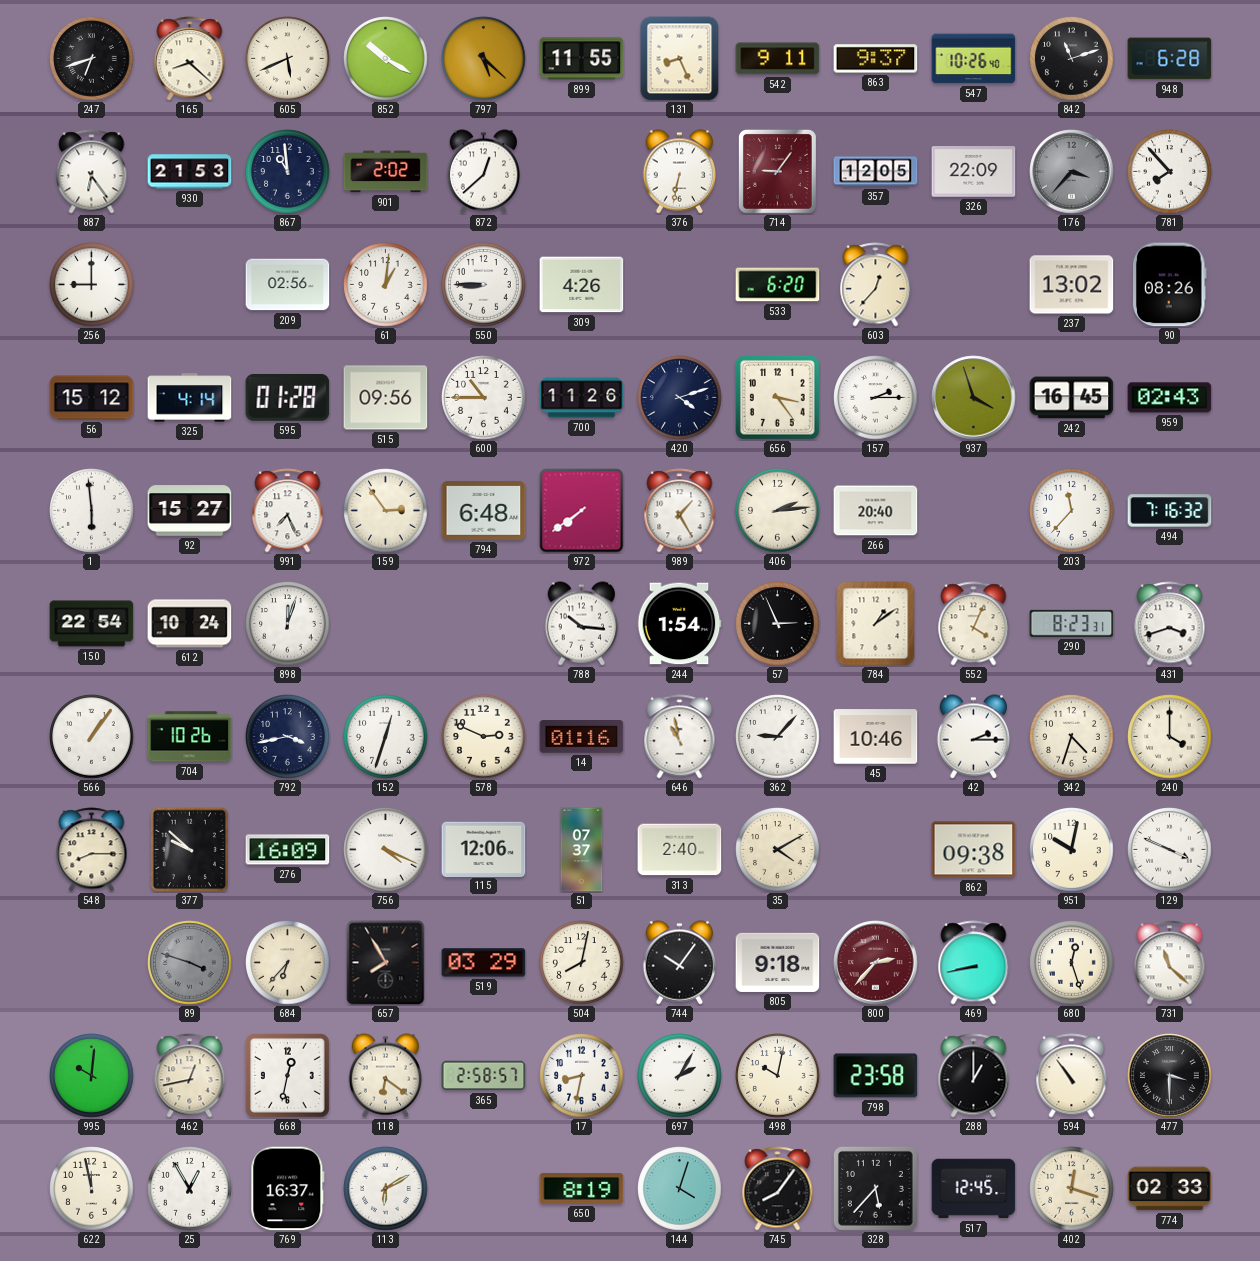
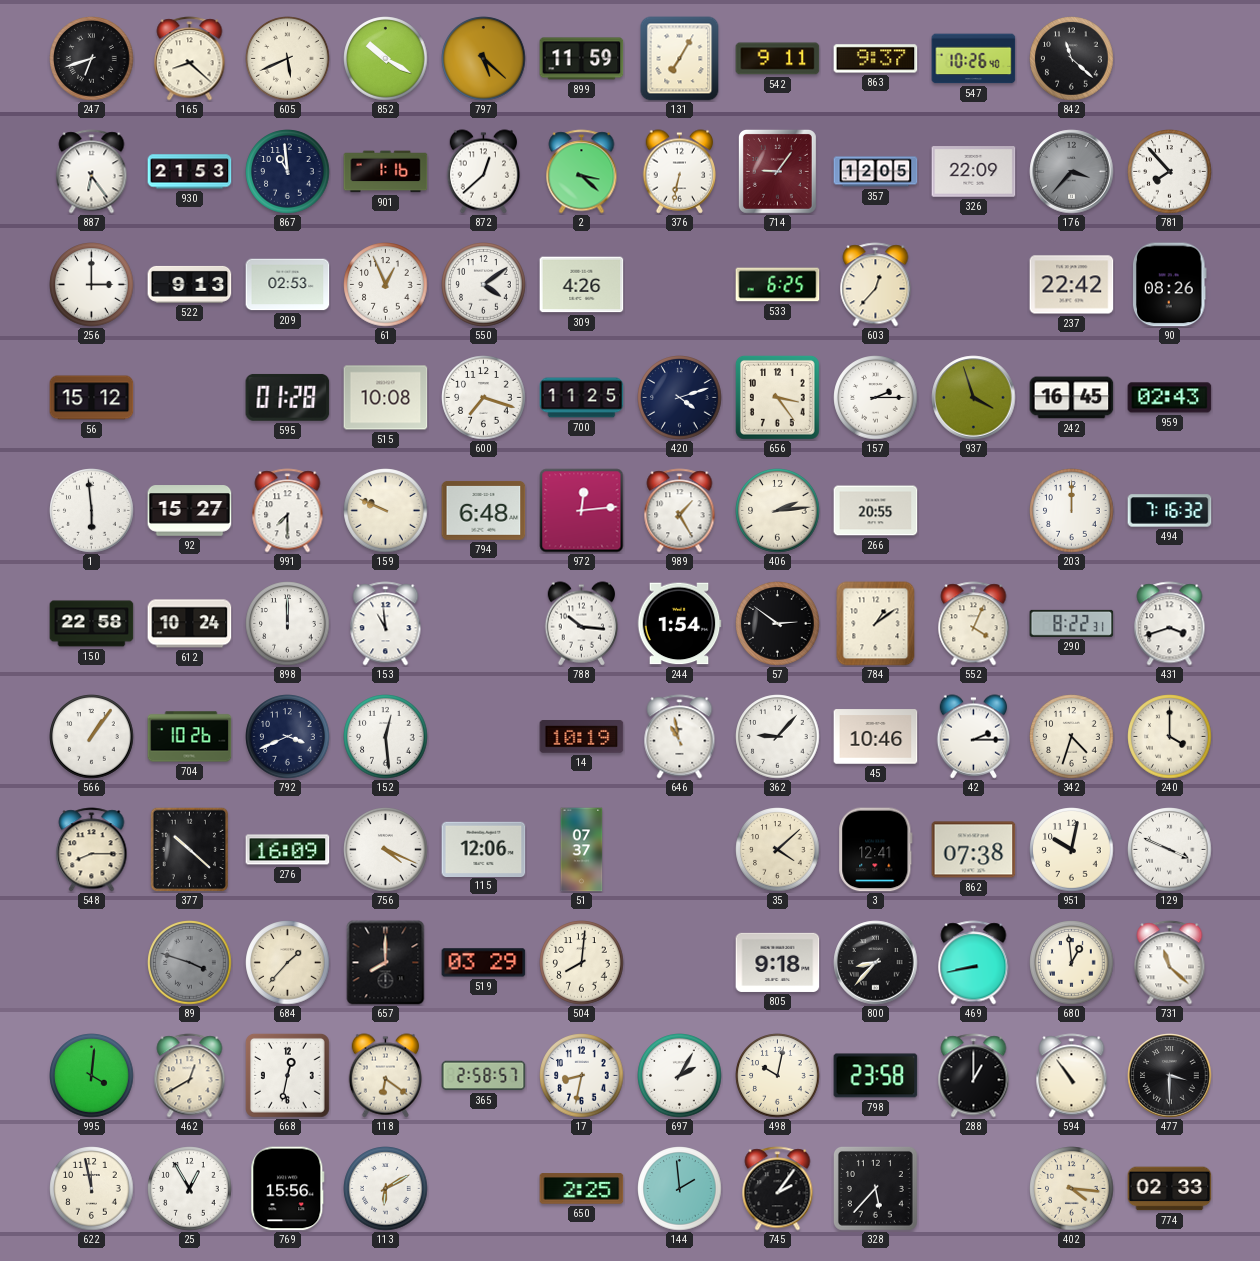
899: 11:55 -> 11:59 (582, 59)
131: 8:26 -> 7:05 (680, 59)
842: 11:12 -> 11:22 (1072, 59)
948: 6:28 -> none (1170, 59)
901: 2:02 -> 1:16 (386, 172)
2: none -> 3:22 (582, 172)
256: 9:00 -> 3:00 (92, 285)
522: none -> 9:13 (190, 284)
209: 02:56 -> 02:53 (288, 285)
61: 1:01 -> 12:56 (386, 285)
550: 8:45 -> 4:09 (484, 285)
533: 6:20 -> 6:25 (778, 285)
237: 13:02 -> 22:42 (1072, 285)
325: 4:14 -> none (190, 398)
515: 09:56 -> 10:08 (386, 398)
600: 10:45 -> 7:18 (484, 398)
700: 11:26 -> 11:25 (582, 398)
991: 7:26 -> 7:30 (288, 511)
159: 2:54 -> 9:49 (386, 511)
972: 7:39 -> 12:14 (582, 511)
266: 20:40 -> 20:55 (876, 511)
203: 11:37 -> 12:00 (1072, 511)
150: 22:54 -> 22:58 (92, 624)
898: 12:03 -> 12:00 (288, 624)
153: none -> 10:59 (386, 624)
57: 2:56 -> 2:51 (778, 624)
290: 8:23 -> 8:22 (1072, 623)
792: 3:43 -> 3:41 (288, 737)
152: 12:33 -> 12:29 (386, 737)
578: 2:49 -> none (484, 737)
14: 01:16 -> 10:19 (582, 737)
377: 9:52 -> 10:22 (190, 849)
313: 2:40 -> none (680, 850)
35: 4:10 -> 4:08 (778, 850)
3: none -> 12:41 (876, 850)
862: 09:38 -> 07:38 (974, 850)
684: 6:37 -> 1:37 (288, 963)
657: 7:55 -> 8:00 (386, 963)
504: 8:02 -> 8:01 (582, 963)
744: 10:06 -> none (680, 963)
800: 2:37 -> 8:37 (876, 963)
800 dial: burgundy -> black (876, 963)
680: 12:27 -> 12:59 (1072, 963)
995: 10:01 -> 4:01 (92, 1076)
462: 12:43 -> 12:40 (190, 1076)
769: 16:37 -> 15:56 (288, 1189)
650: 8:19 -> 2:25 (582, 1189)
144: 4:03 -> 1:59 (680, 1189)
745: 8:06 -> 2:06 (778, 1189)
517: 12:45 -> none (974, 1189)
402: 12:18 -> 4:16 (1072, 1189)
